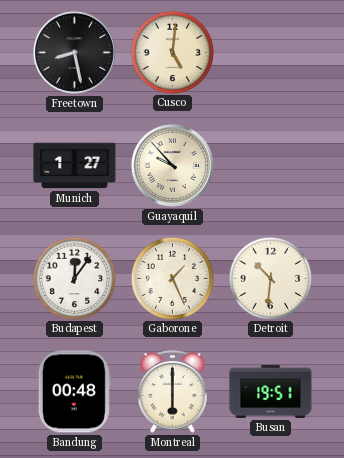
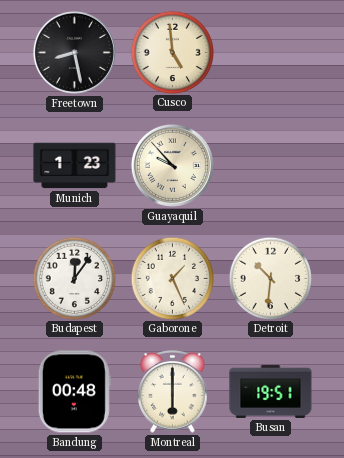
Cusco: 5:01 -> 4:59 (172, 52)
Munich: 1:27 -> 1:23 (75, 166)
